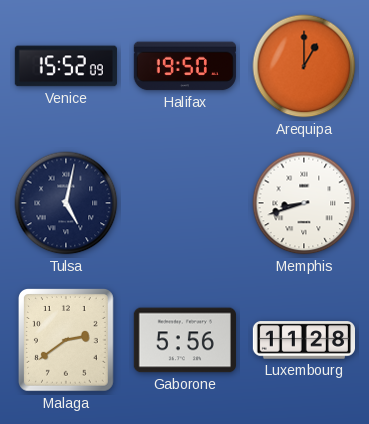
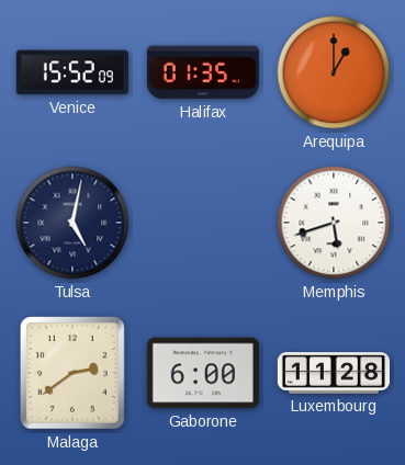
Halifax: 19:50 -> 01:35 (203, 72)
Memphis: 8:42 -> 5:42 (334, 223)
Gaborone: 5:56 -> 6:00 (203, 373)
